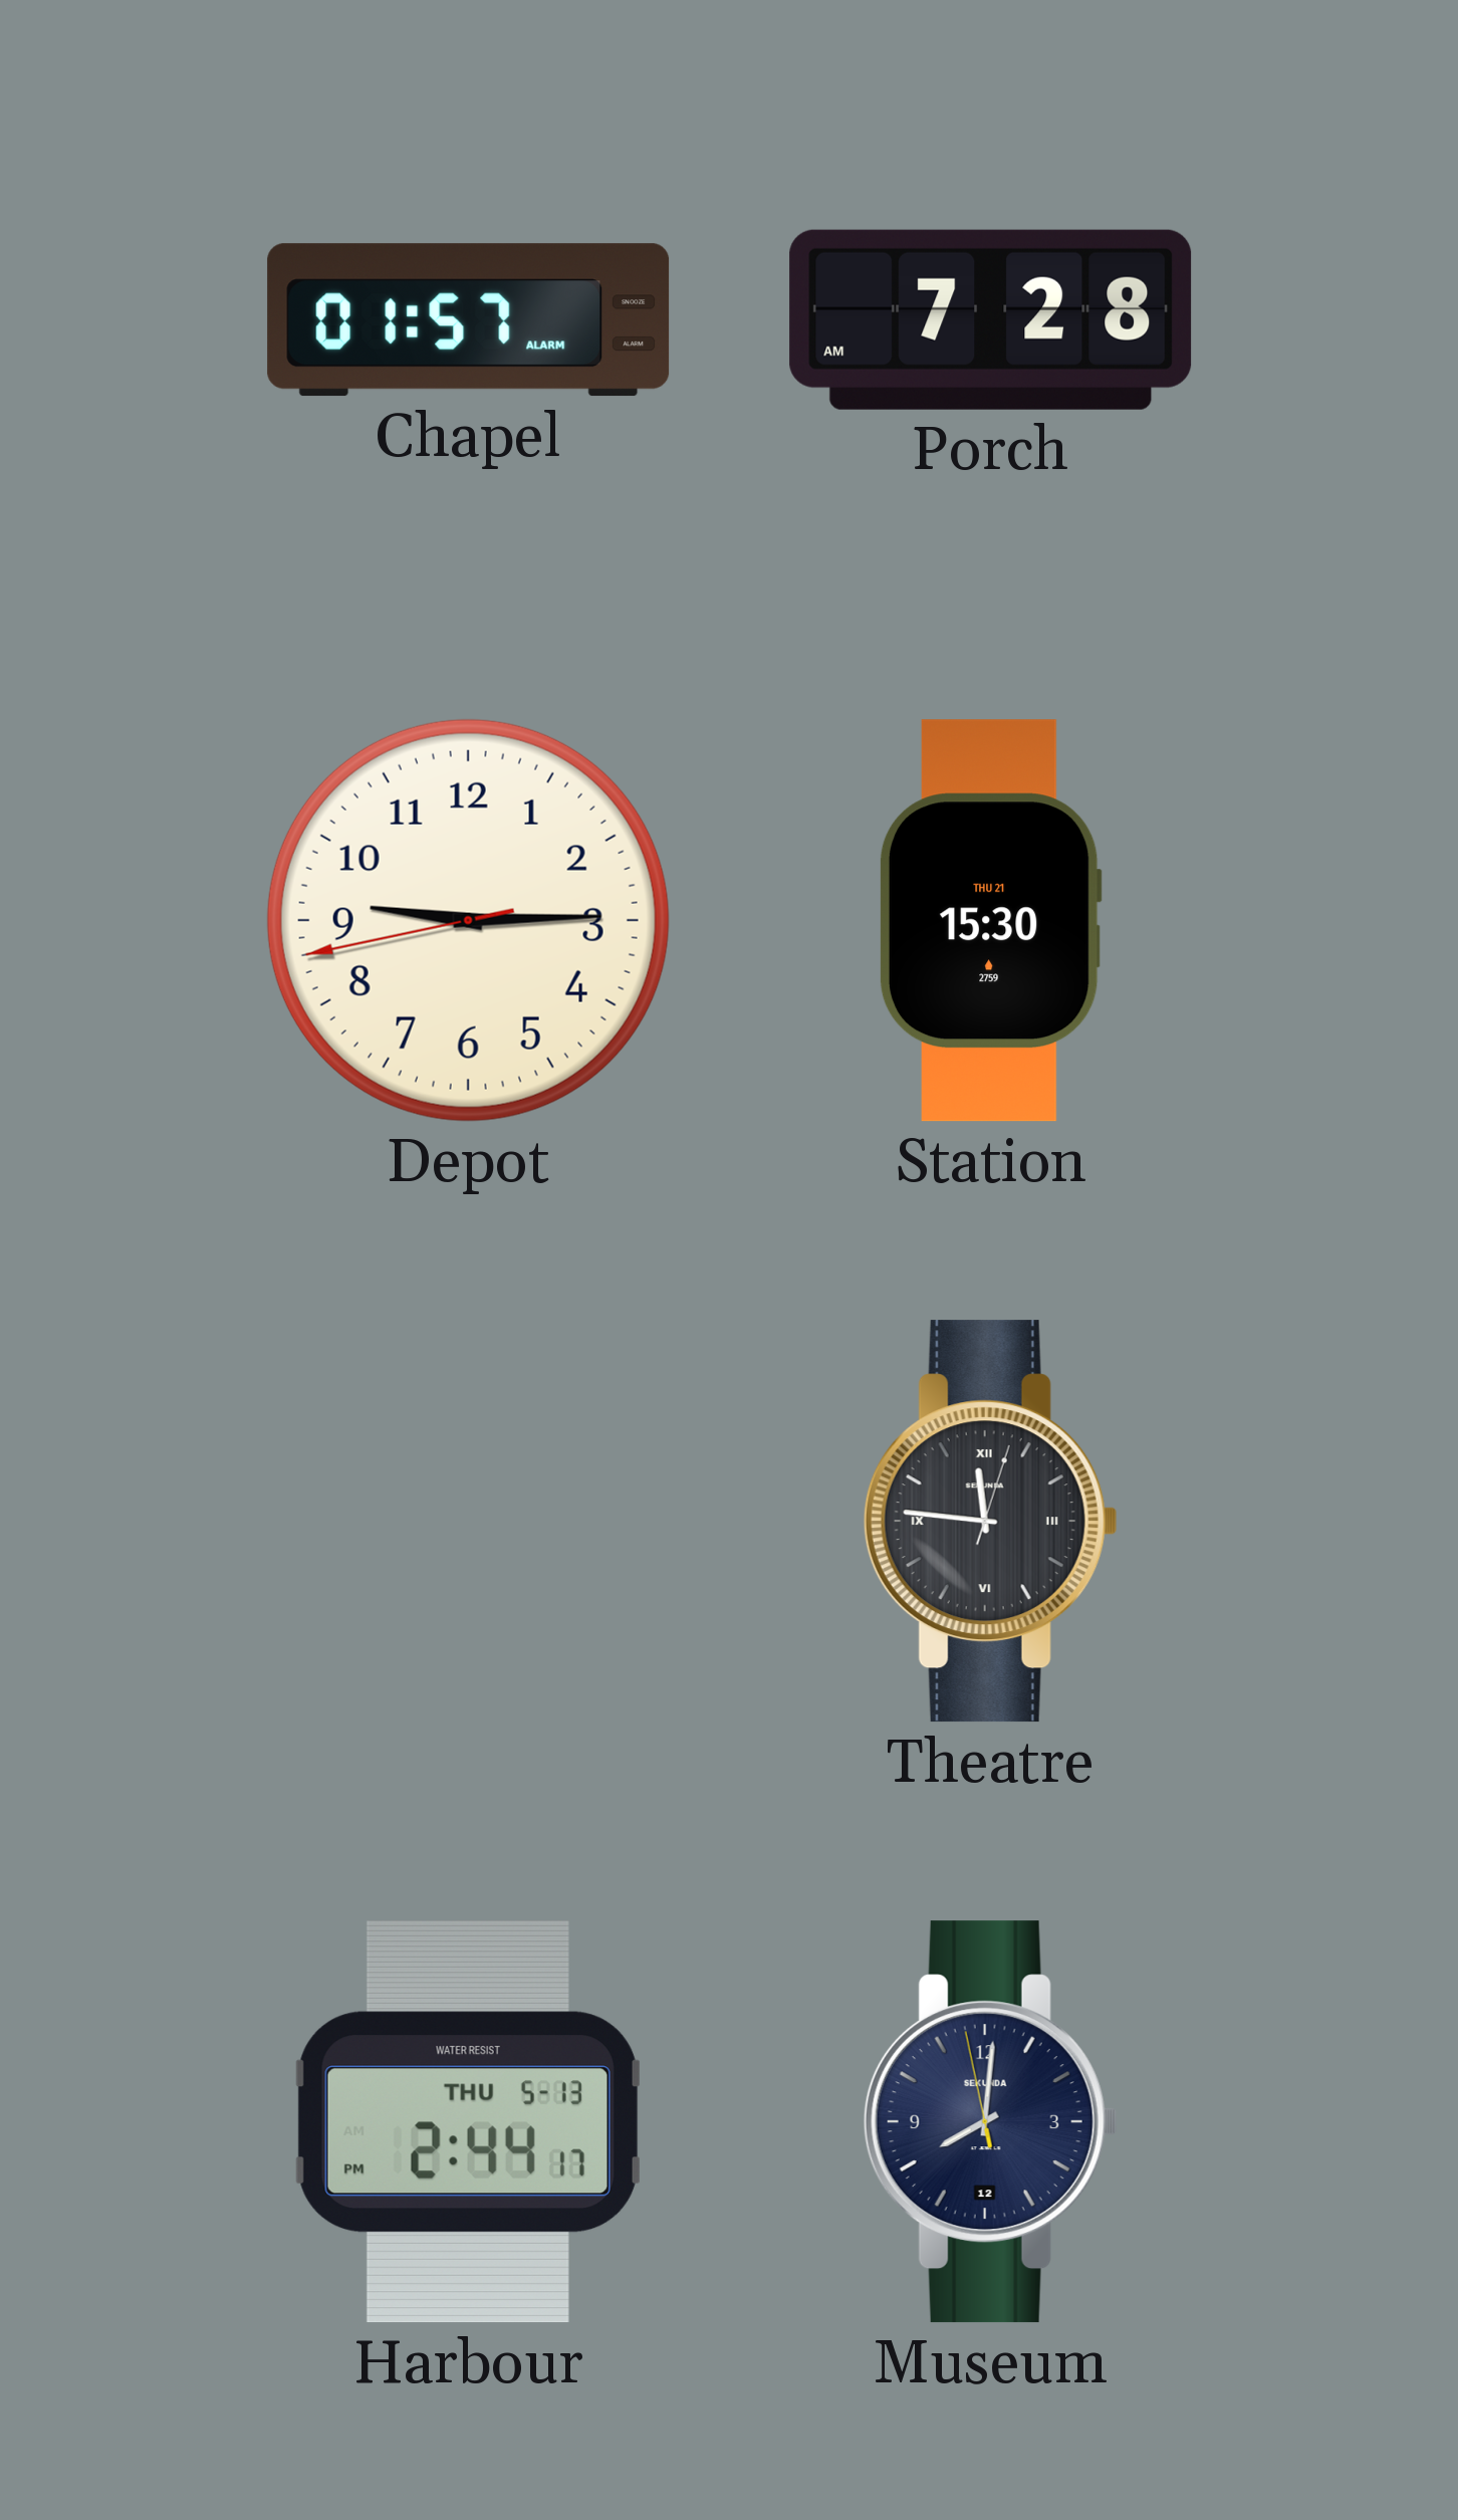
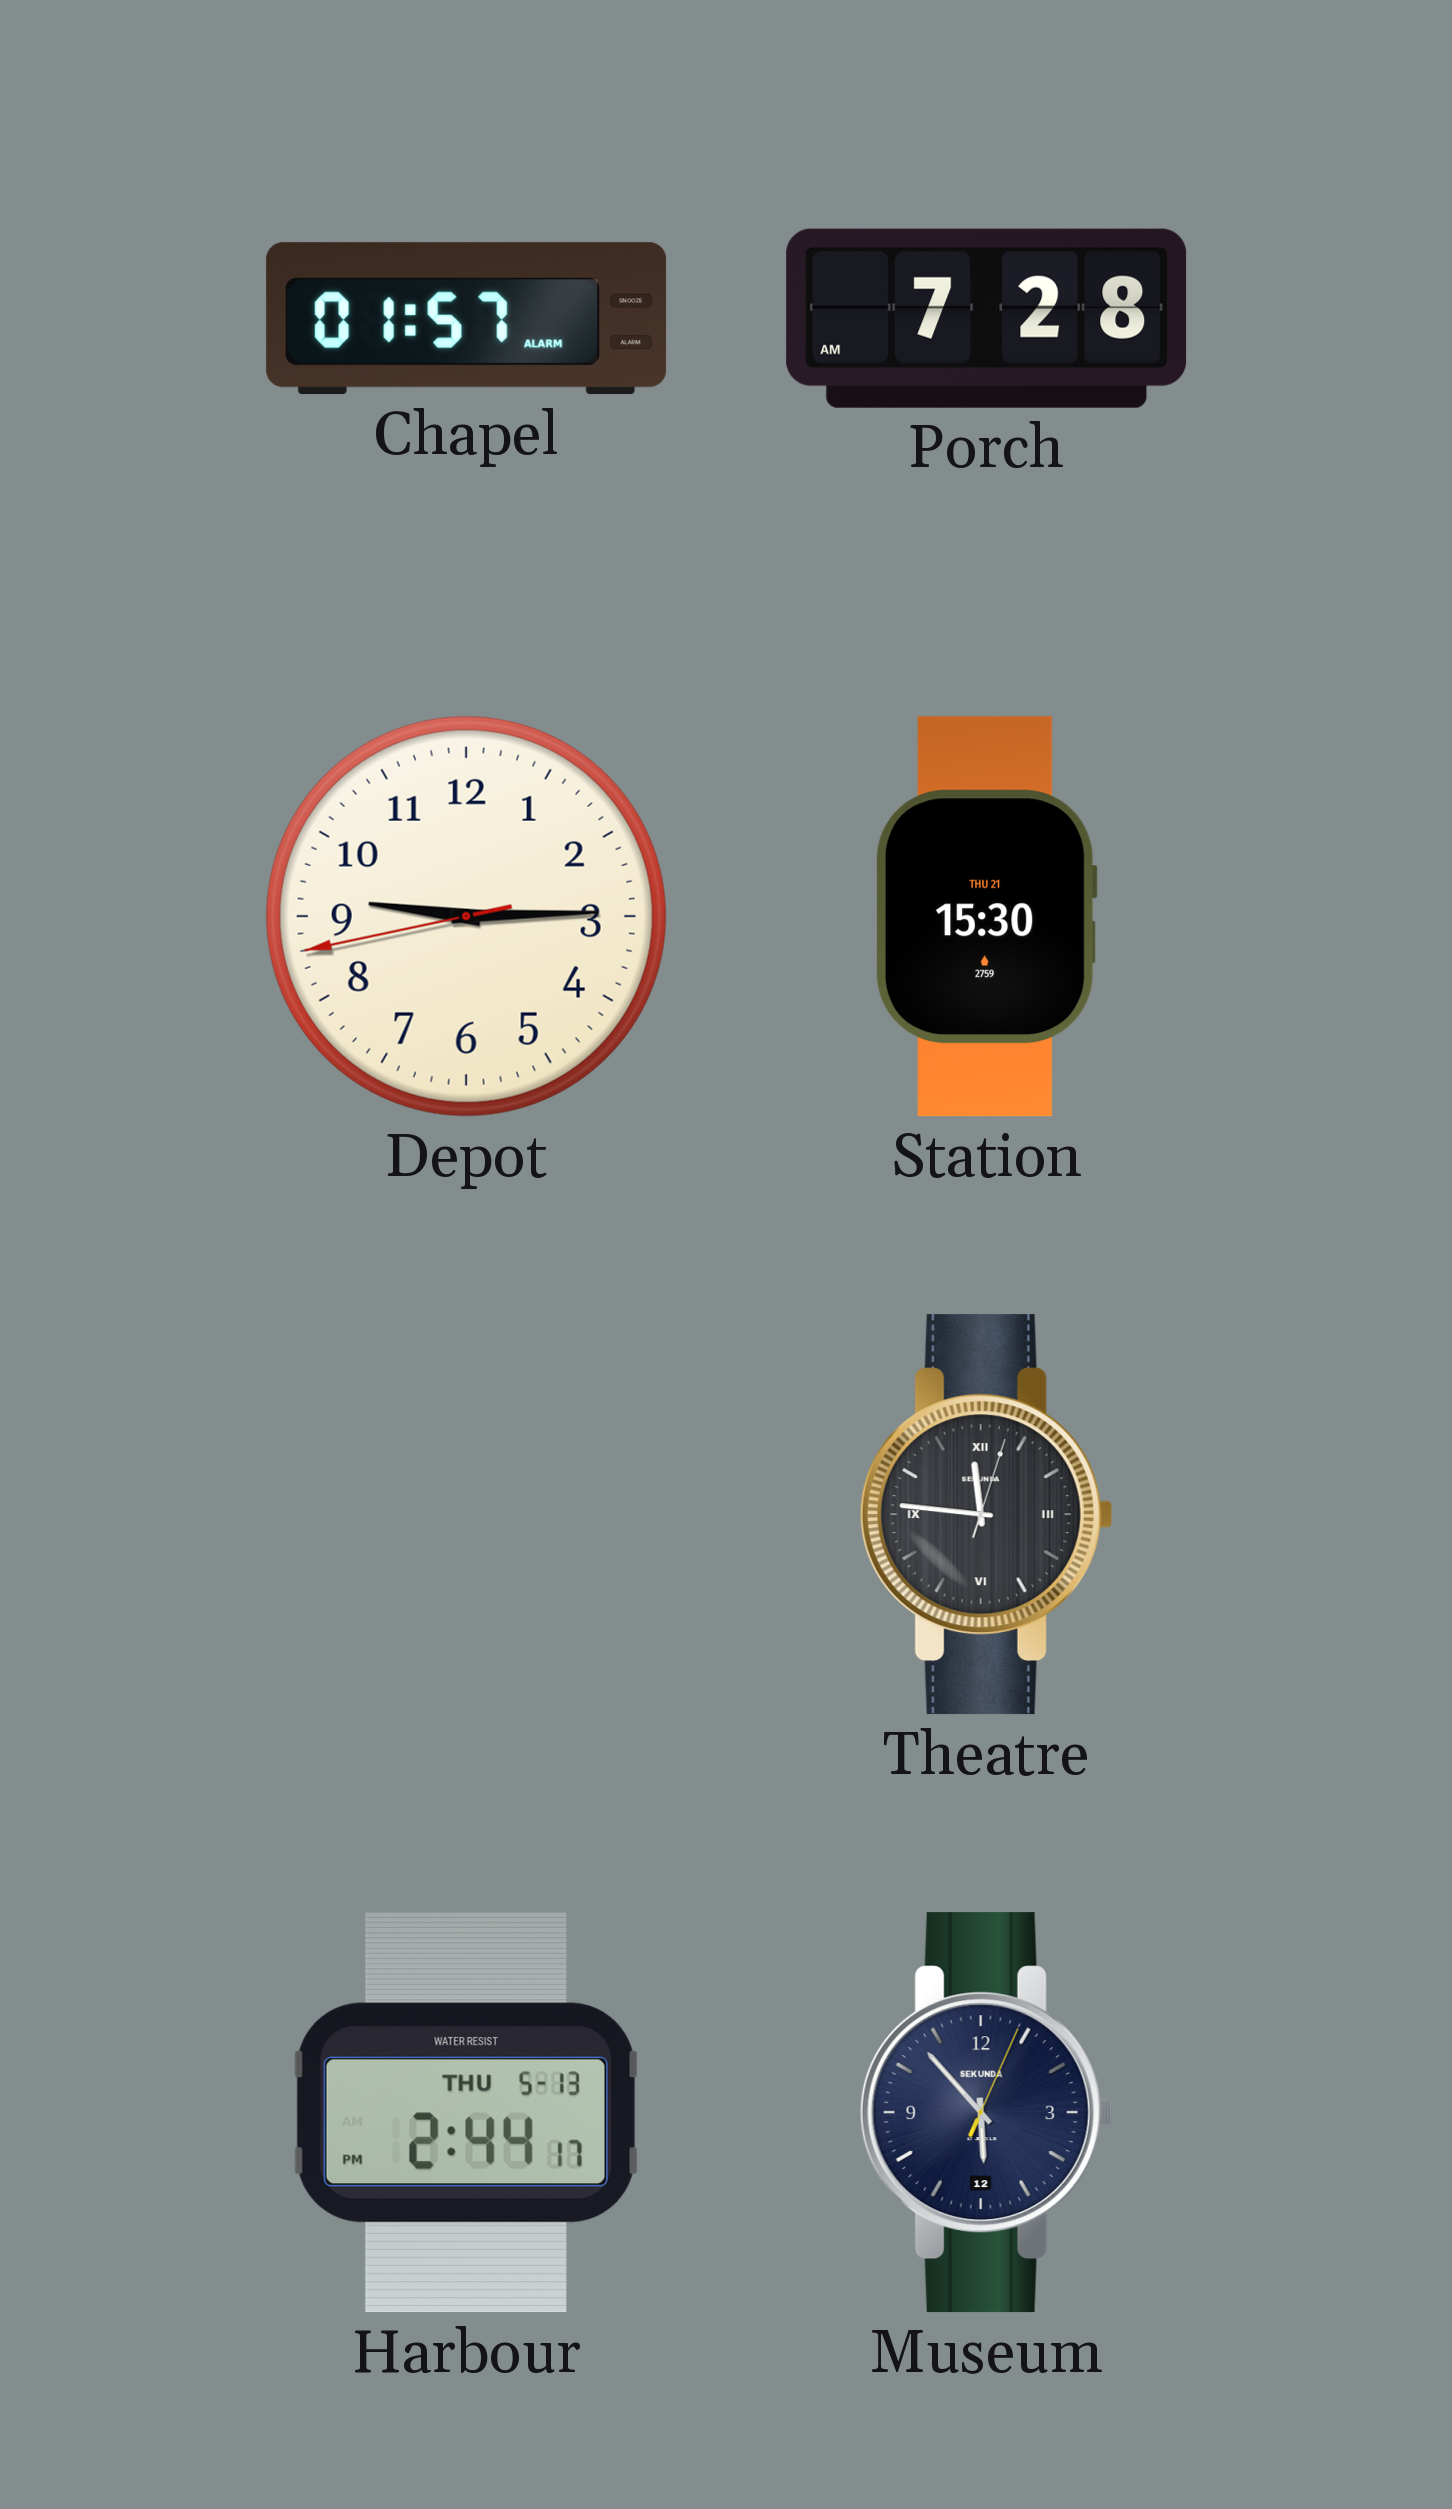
Museum: 8:00 -> 5:53 (986, 2113)
